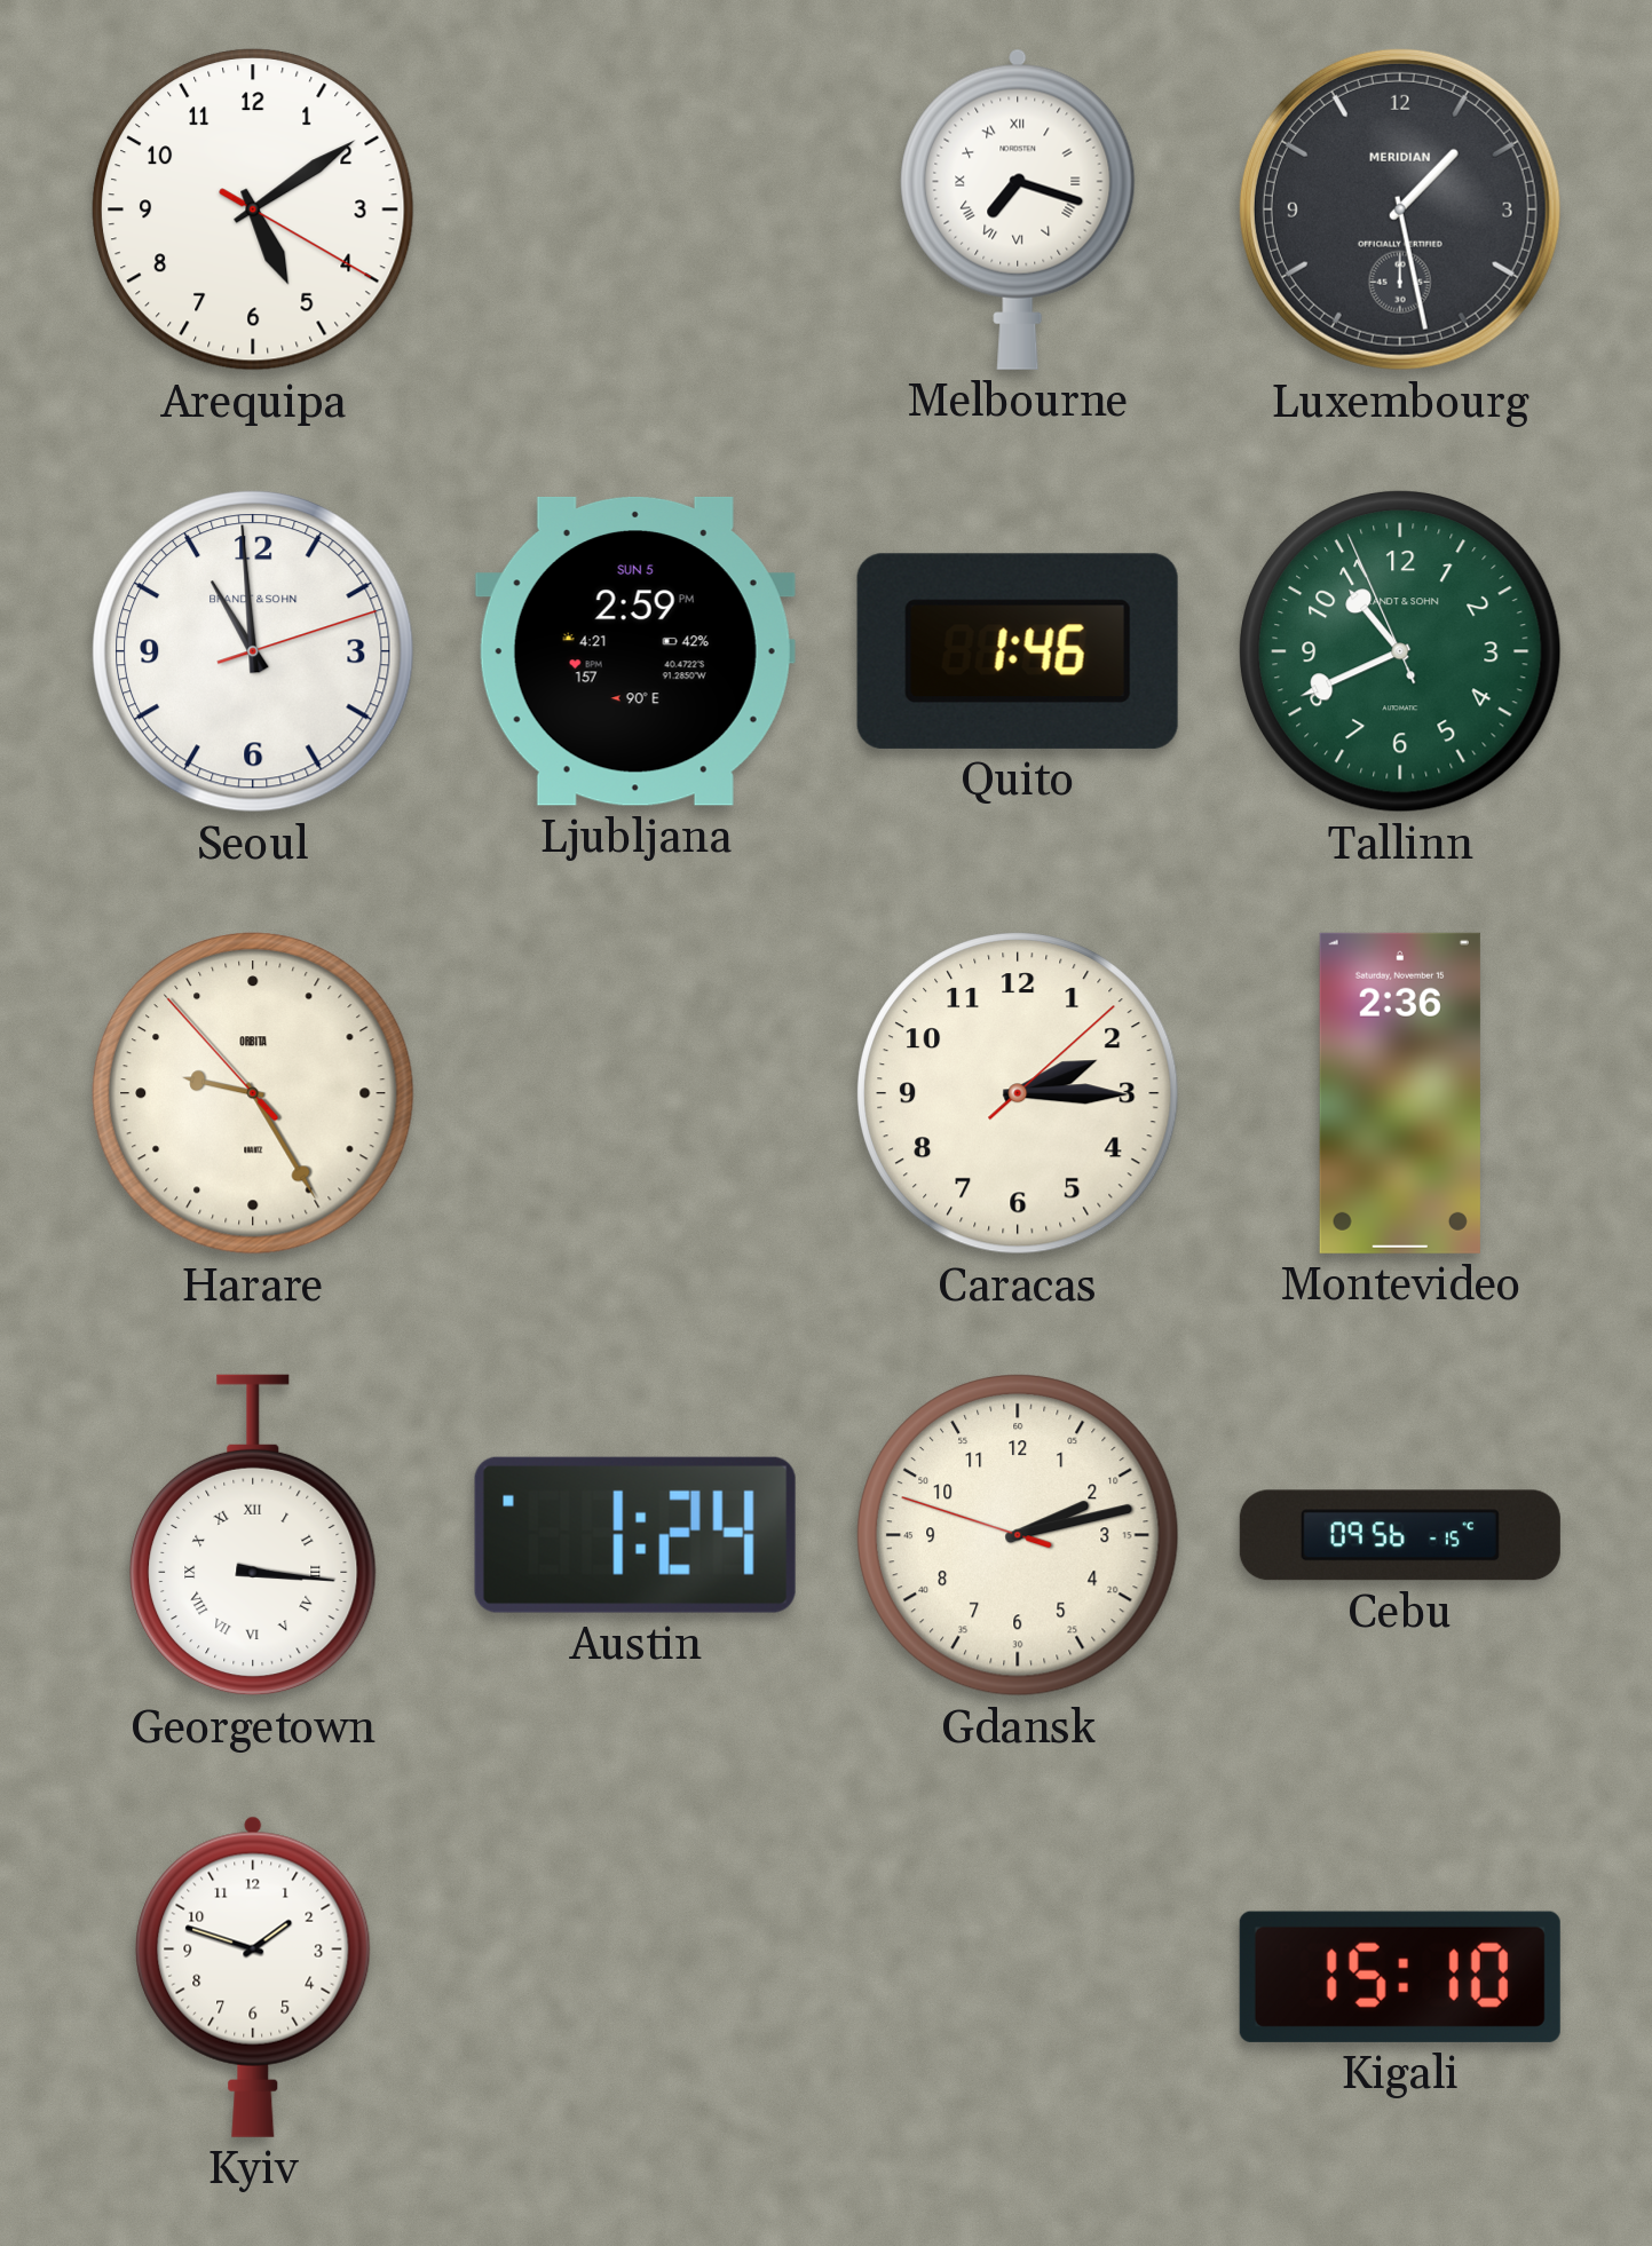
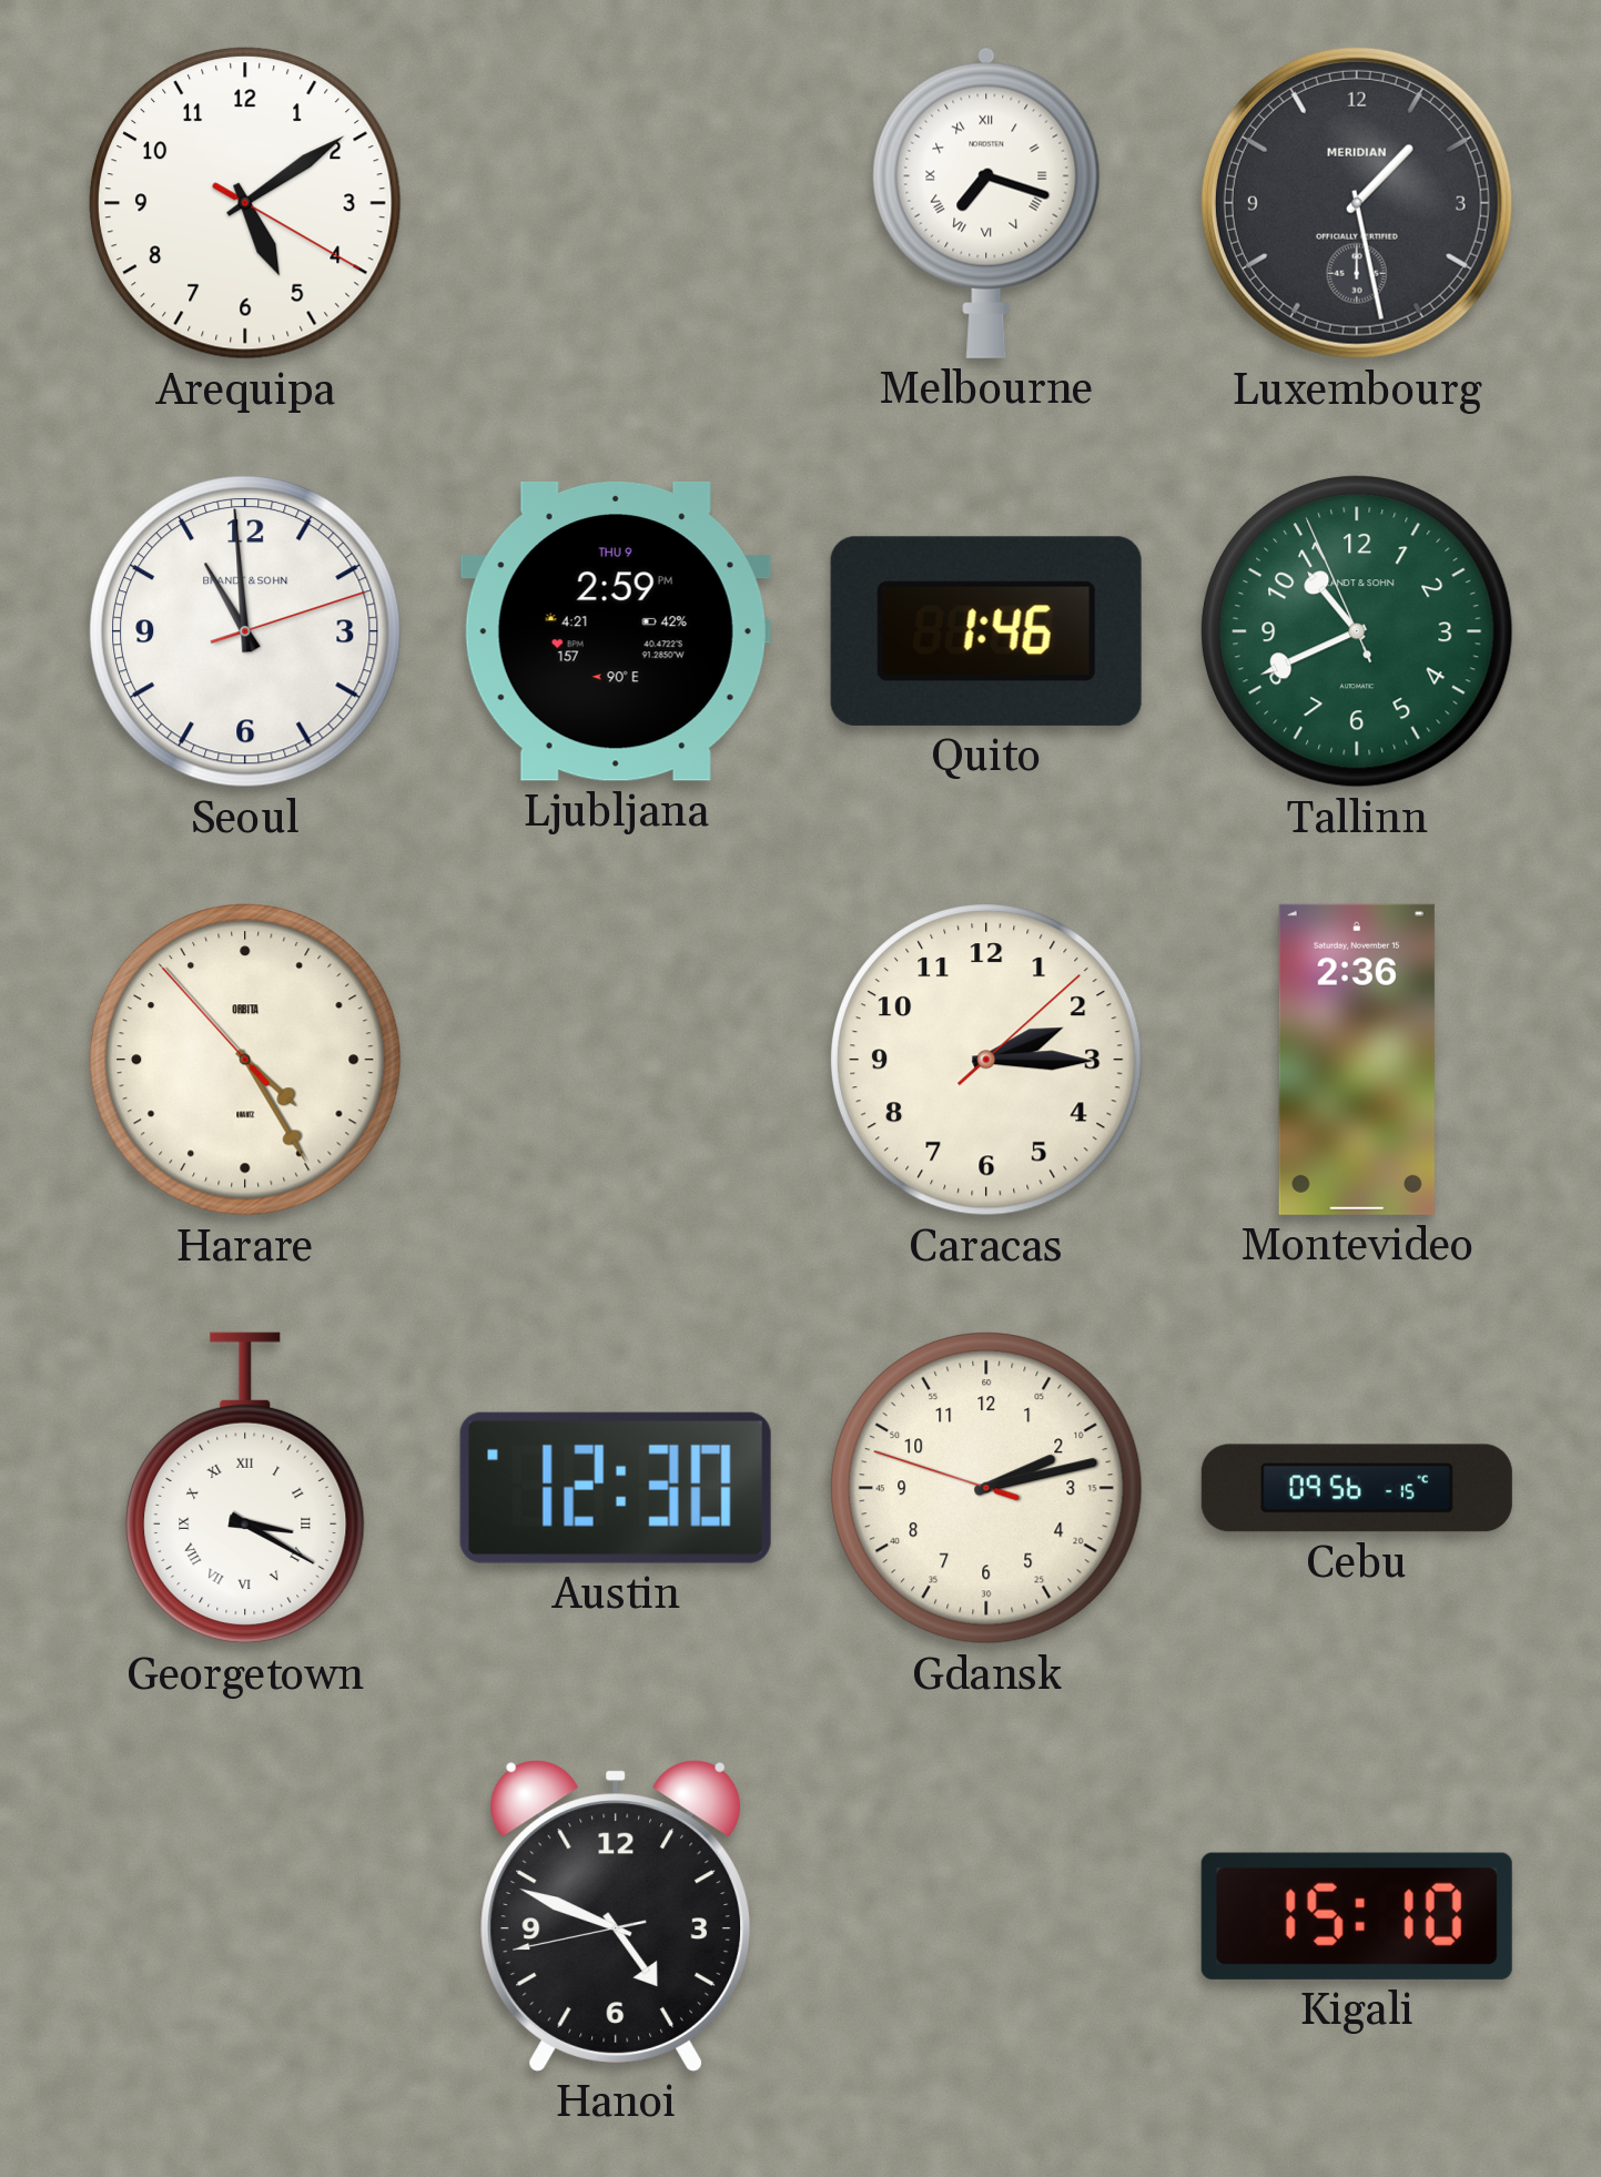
Ljubljana date: SUN 5 -> THU 9 (616, 631)
Harare: 9:24 -> 4:24 (246, 1061)
Georgetown: 3:16 -> 3:20 (245, 1488)
Austin: 1:24 -> 12:30 (616, 1488)
Kyiv: 1:48 -> none (253, 1977)
Hanoi: none -> 4:48 (616, 1916)
